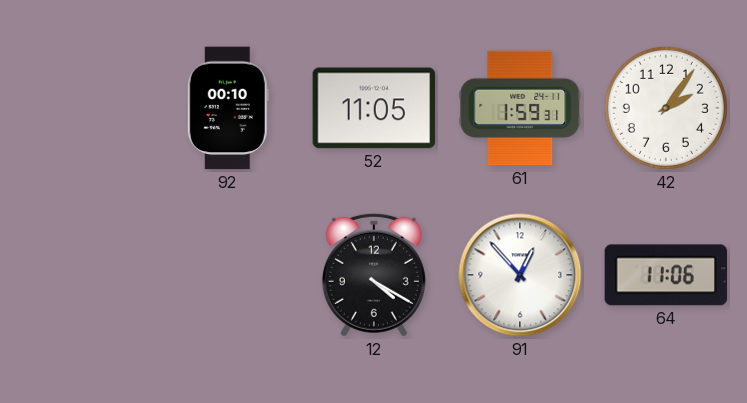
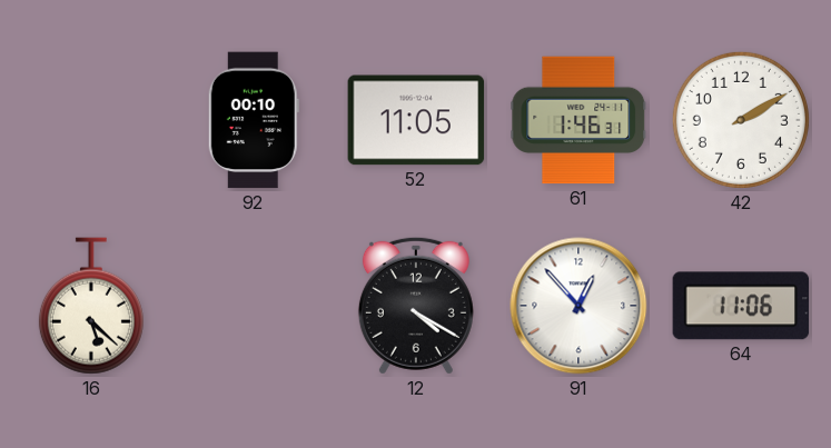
61: 1:59 -> 1:46 (578, 120)
42: 2:06 -> 2:10 (741, 120)
16: none -> 5:22 (91, 306)
